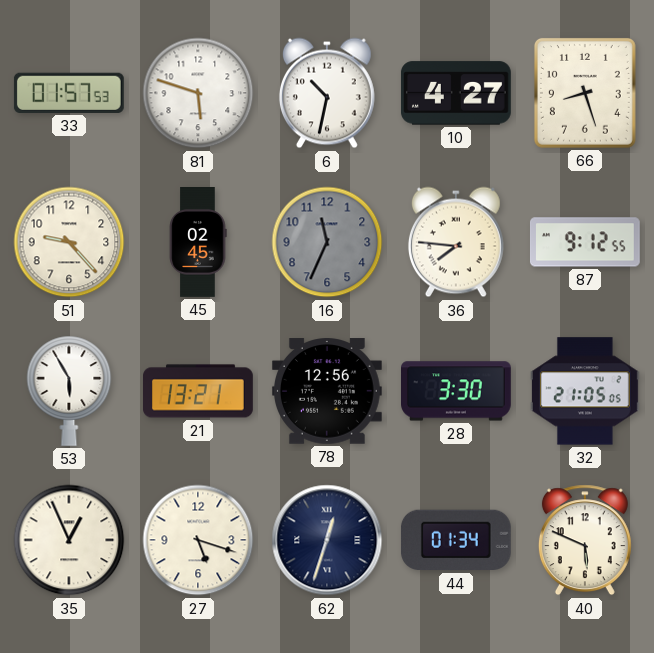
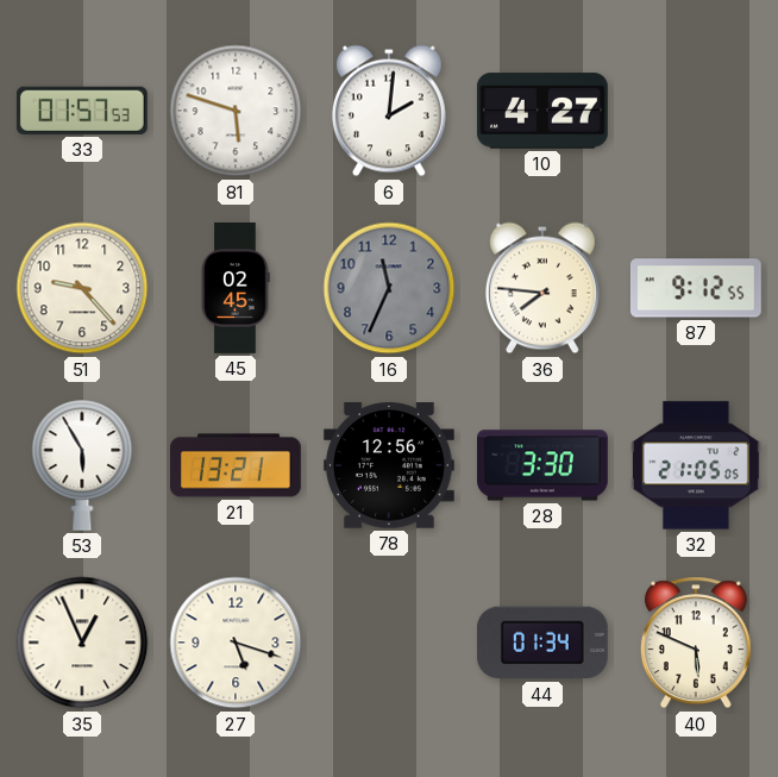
6: 10:32 -> 2:01 (389, 111)
66: 8:27 -> none (585, 93)
62: 12:33 -> none (327, 540)
